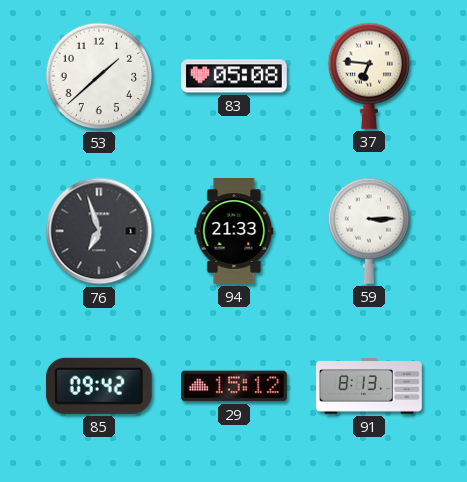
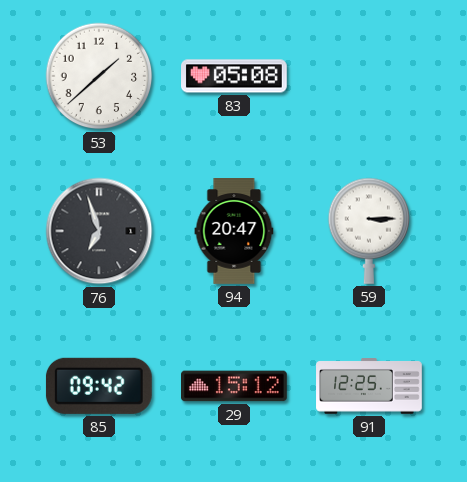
37: 6:46 -> none (369, 76)
94: 21:33 -> 20:47 (234, 232)
91: 8:13 -> 12:25 (369, 386)
